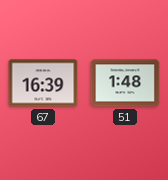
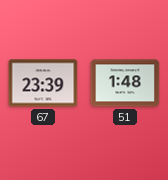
67: 16:39 -> 23:39 (43, 83)
